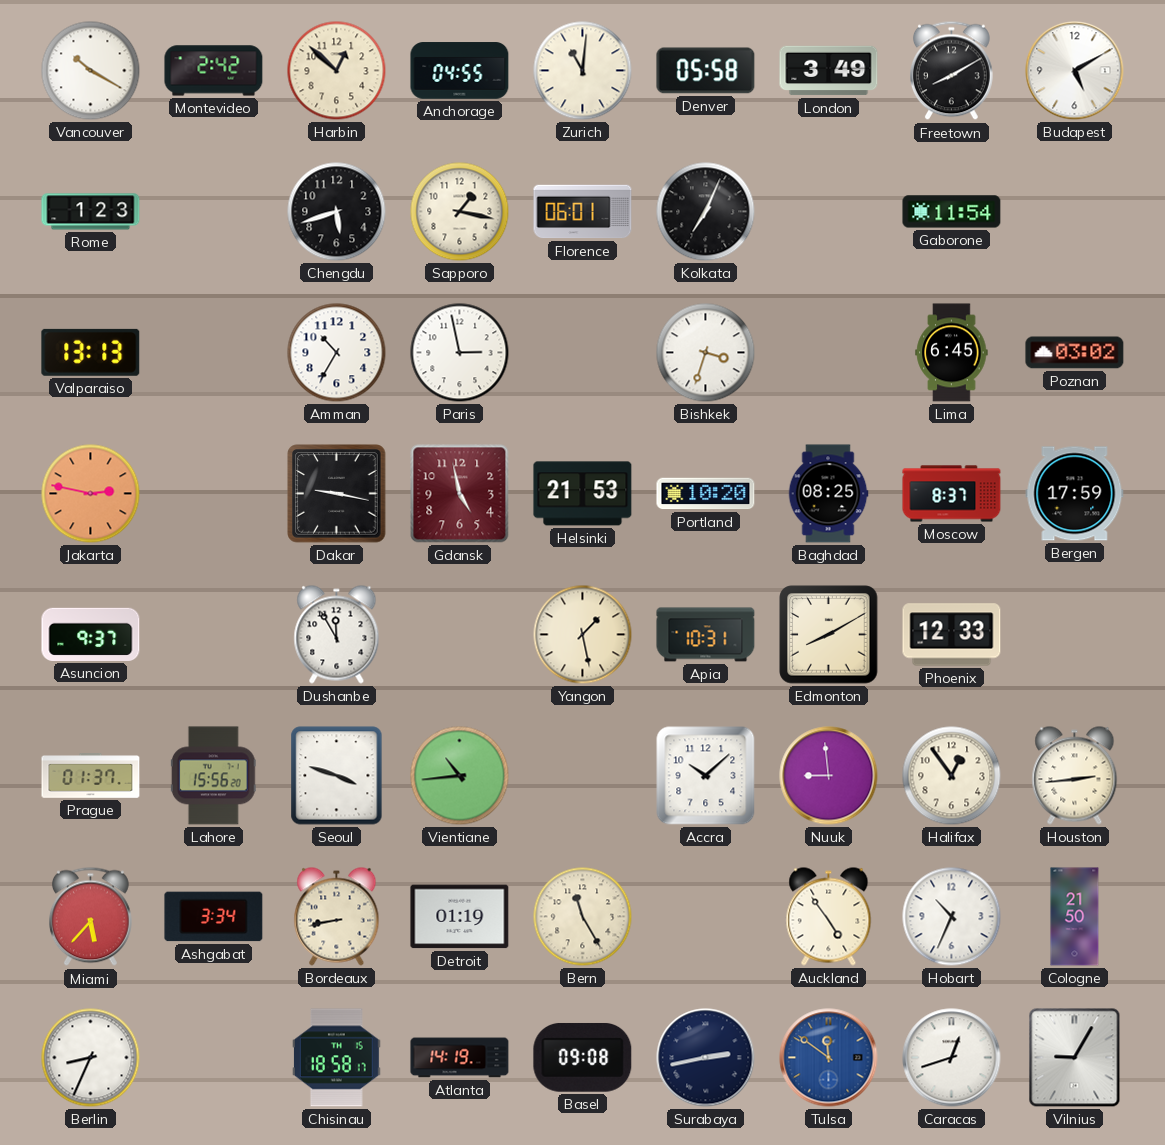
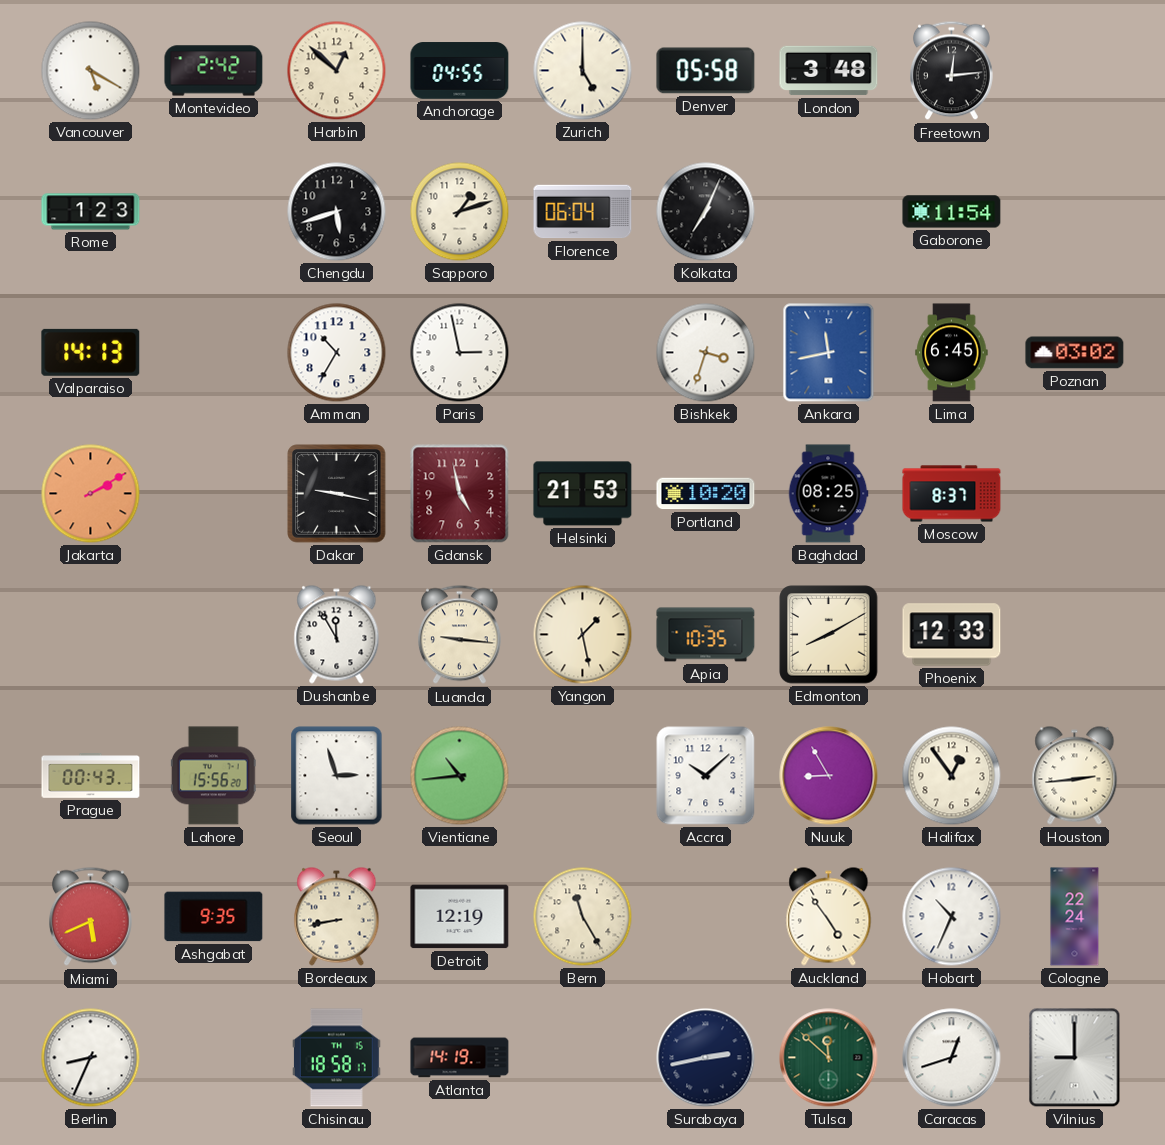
Vancouver: 10:20 -> 5:20 (91, 71)
Zurich: 11:01 -> 5:00 (583, 71)
London: 3:49 -> 3:48 (829, 71)
Freetown: 8:10 -> 12:14 (952, 71)
Budapest: 5:10 -> none (1075, 71)
Sapporo: 1:17 -> 1:12 (460, 212)
Florence: 06:01 -> 06:04 (583, 212)
Valparaiso: 13:13 -> 14:13 (91, 352)
Ankara: none -> 11:43 (829, 353)
Jakarta: 2:47 -> 2:10 (91, 494)
Bergen: 17:59 -> none (1075, 494)
Asuncion: 9:37 -> none (91, 634)
Luanda: none -> 9:16 (460, 635)
Apia: 10:31 -> 10:35 (706, 635)
Prague: 01:37 -> 00:43 (91, 776)
Seoul: 3:48 -> 2:57 (337, 776)
Nuuk: 8:59 -> 8:55 (829, 776)
Miami: 5:37 -> 5:41 (91, 917)
Ashgabat: 3:34 -> 9:35 (214, 917)
Detroit: 01:19 -> 12:19 (460, 917)
Cologne: 21:50 -> 22:24 (1075, 917)
Basel: 09:08 -> none (583, 1057)
Tulsa: 11:51 -> 11:52 (829, 1058)
Tulsa dial: blue -> green (829, 1058)
Vilnius: 9:05 -> 9:00 (1075, 1058)
